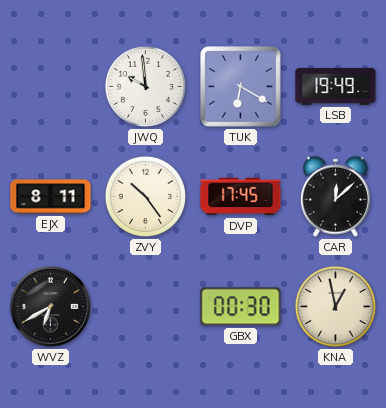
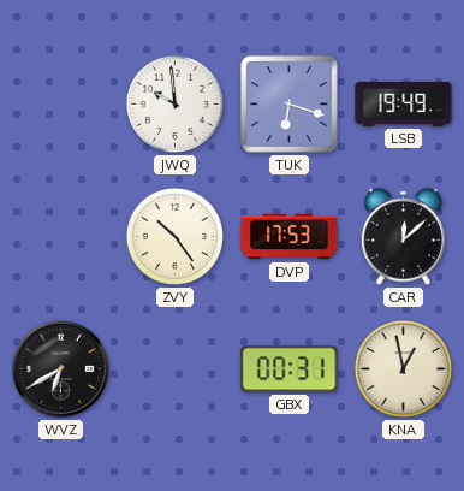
TUK: 6:20 -> 6:18 (290, 105)
EJX: 8:11 -> none (51, 197)
DVP: 17:45 -> 17:53 (290, 237)
GBX: 00:30 -> 00:31 (290, 369)
